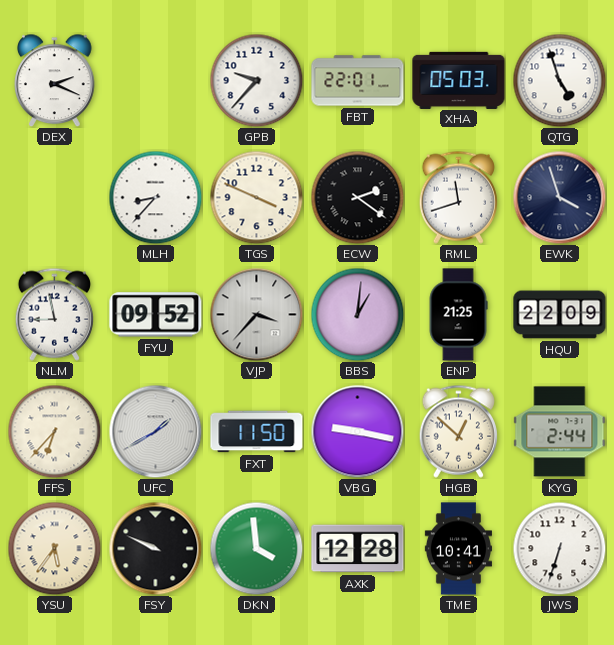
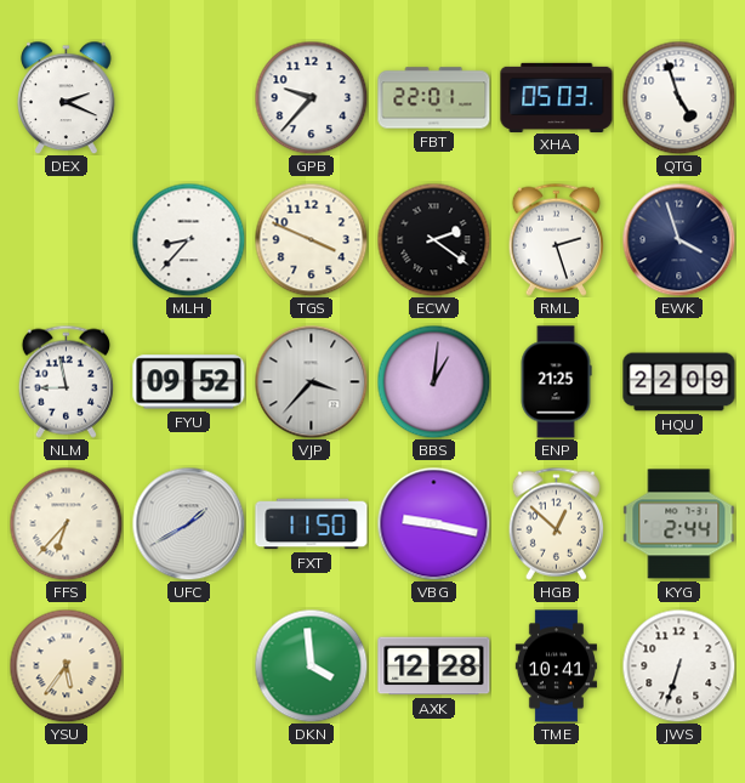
RML: 11:42 -> 2:27 (556, 239)
FSY: 9:49 -> none (155, 548)
